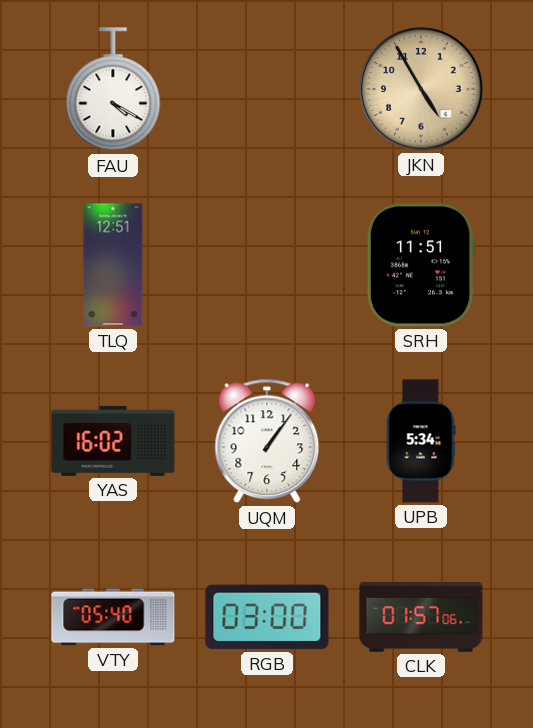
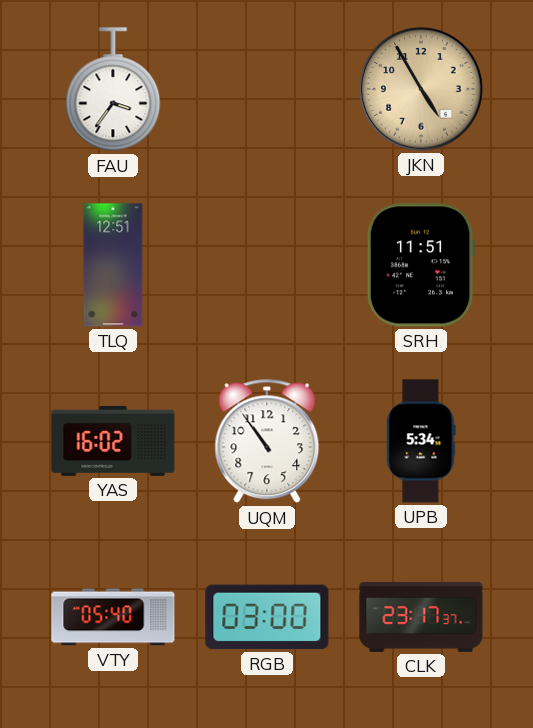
FAU: 4:20 -> 3:36 (113, 90)
UQM: 1:06 -> 10:54 (267, 441)
CLK: 01:57 -> 23:17 (421, 617)
